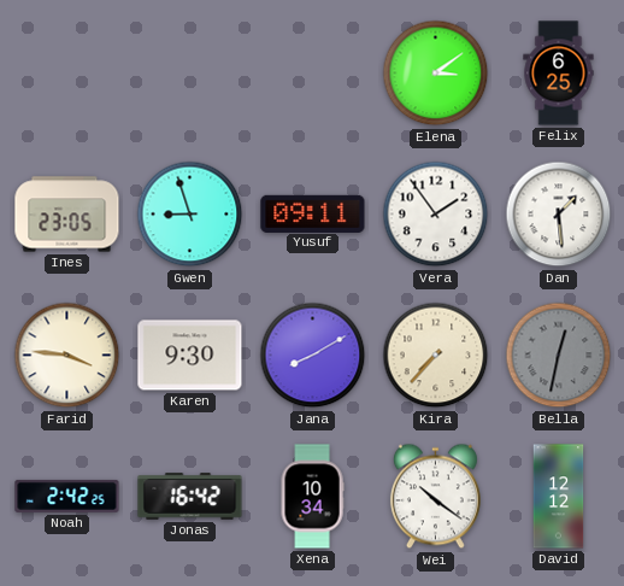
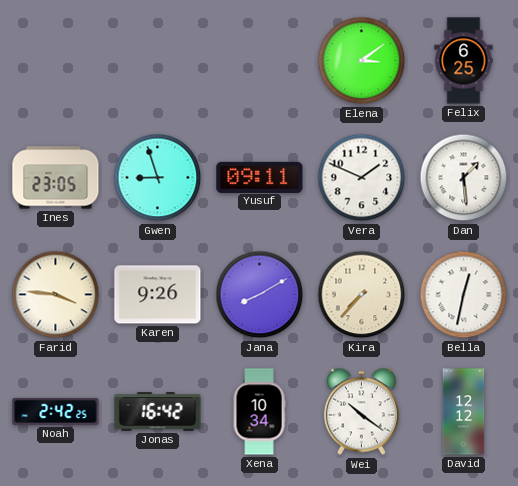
Vera: 1:54 -> 1:49 (362, 178)
Karen: 9:30 -> 9:26 (158, 295)
Bella dial: grey -> white (464, 295)
